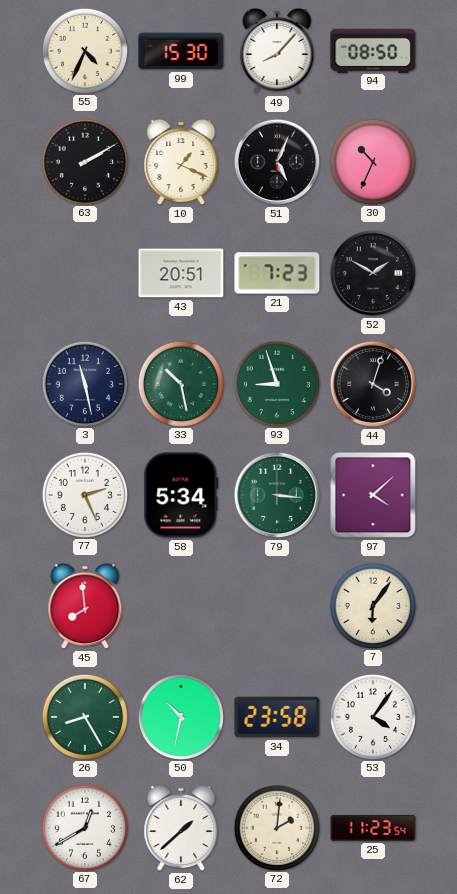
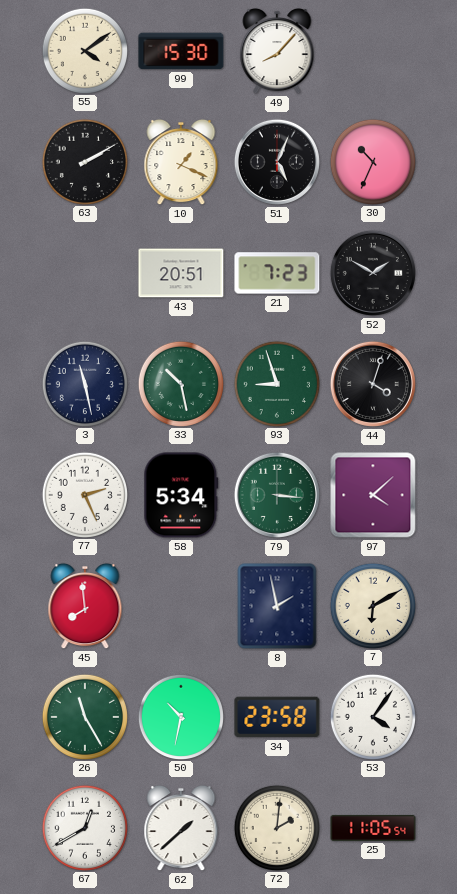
55: 4:34 -> 4:09 (84, 50)
94: 08:50 -> none (373, 50)
8: none -> 1:58 (277, 606)
7: 6:06 -> 6:10 (372, 605)
26: 8:25 -> 11:25 (84, 716)
25: 11:23 -> 11:05 (373, 828)
